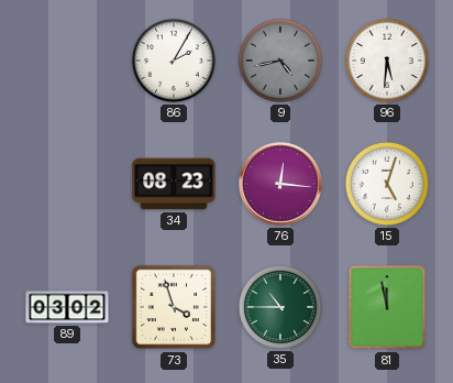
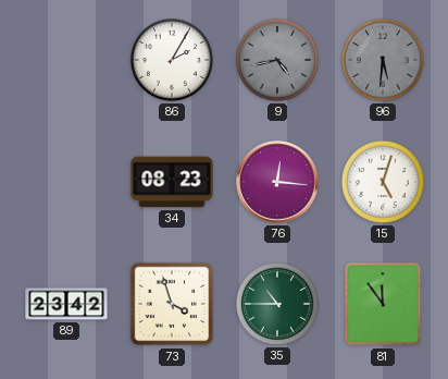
96 dial: white -> grey (383, 60)
89: 03:02 -> 23:42 (66, 304)
81: 11:58 -> 11:54 (383, 304)
